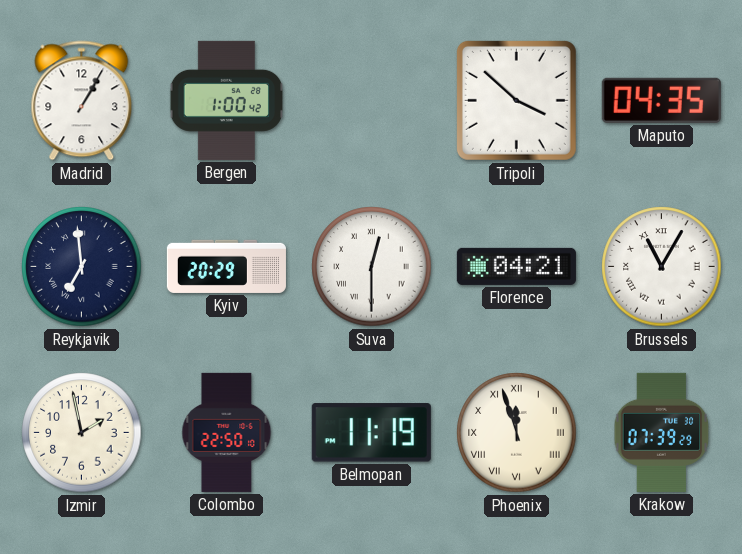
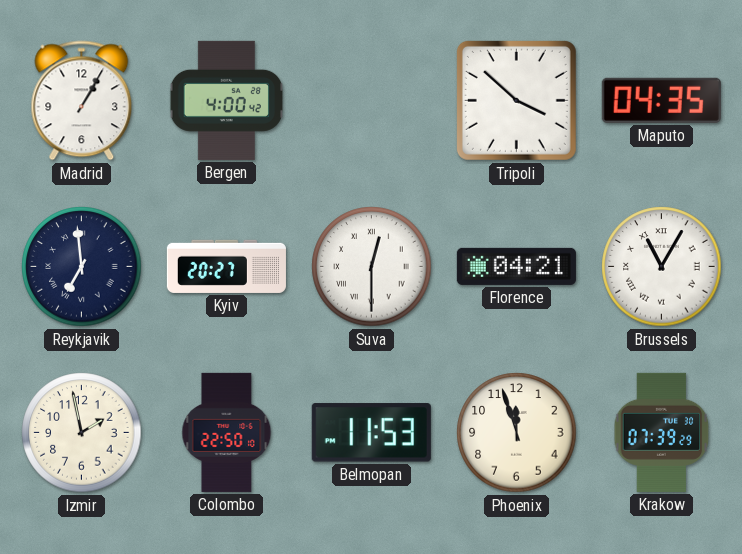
Bergen: 1:00 -> 4:00 (227, 100)
Kyiv: 20:29 -> 20:27 (226, 266)
Belmopan: 11:19 -> 11:53 (371, 433)
Phoenix numerals: Roman -> Arabic (517, 433)
